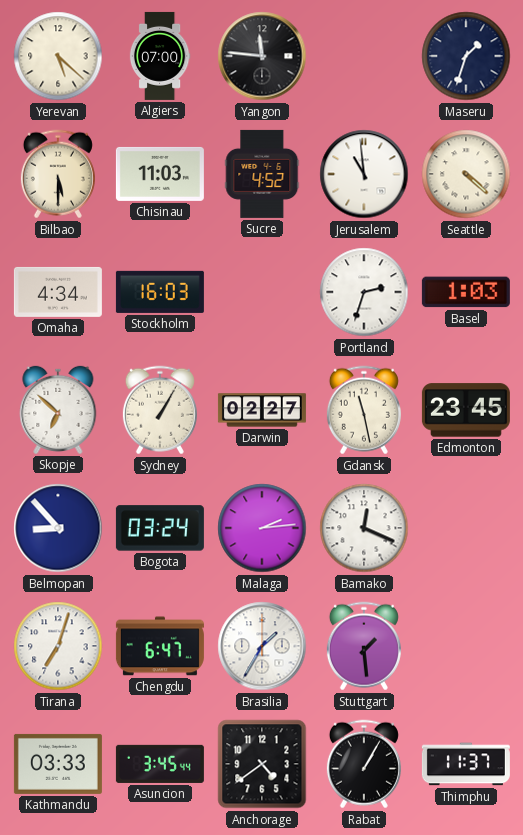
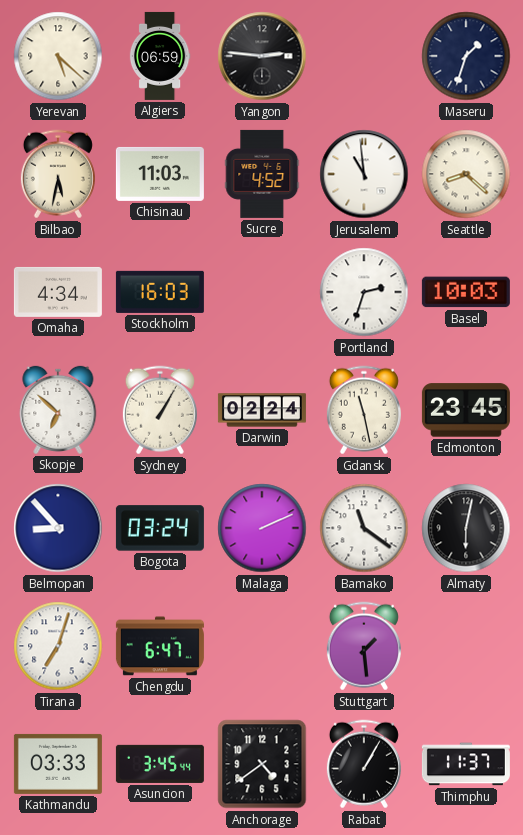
Algiers: 07:00 -> 06:59 (160, 56)
Yangon: 11:46 -> 2:46 (262, 56)
Bilbao: 5:30 -> 5:32 (58, 174)
Seattle: 4:22 -> 8:22 (466, 174)
Basel: 1:03 -> 10:03 (466, 292)
Darwin: 02:27 -> 02:24 (262, 410)
Malaga: 2:14 -> 2:11 (262, 528)
Bamako: 12:19 -> 11:21 (364, 528)
Almaty: none -> 6:02 (466, 528)
Brasilia: 1:35 -> none (262, 646)
